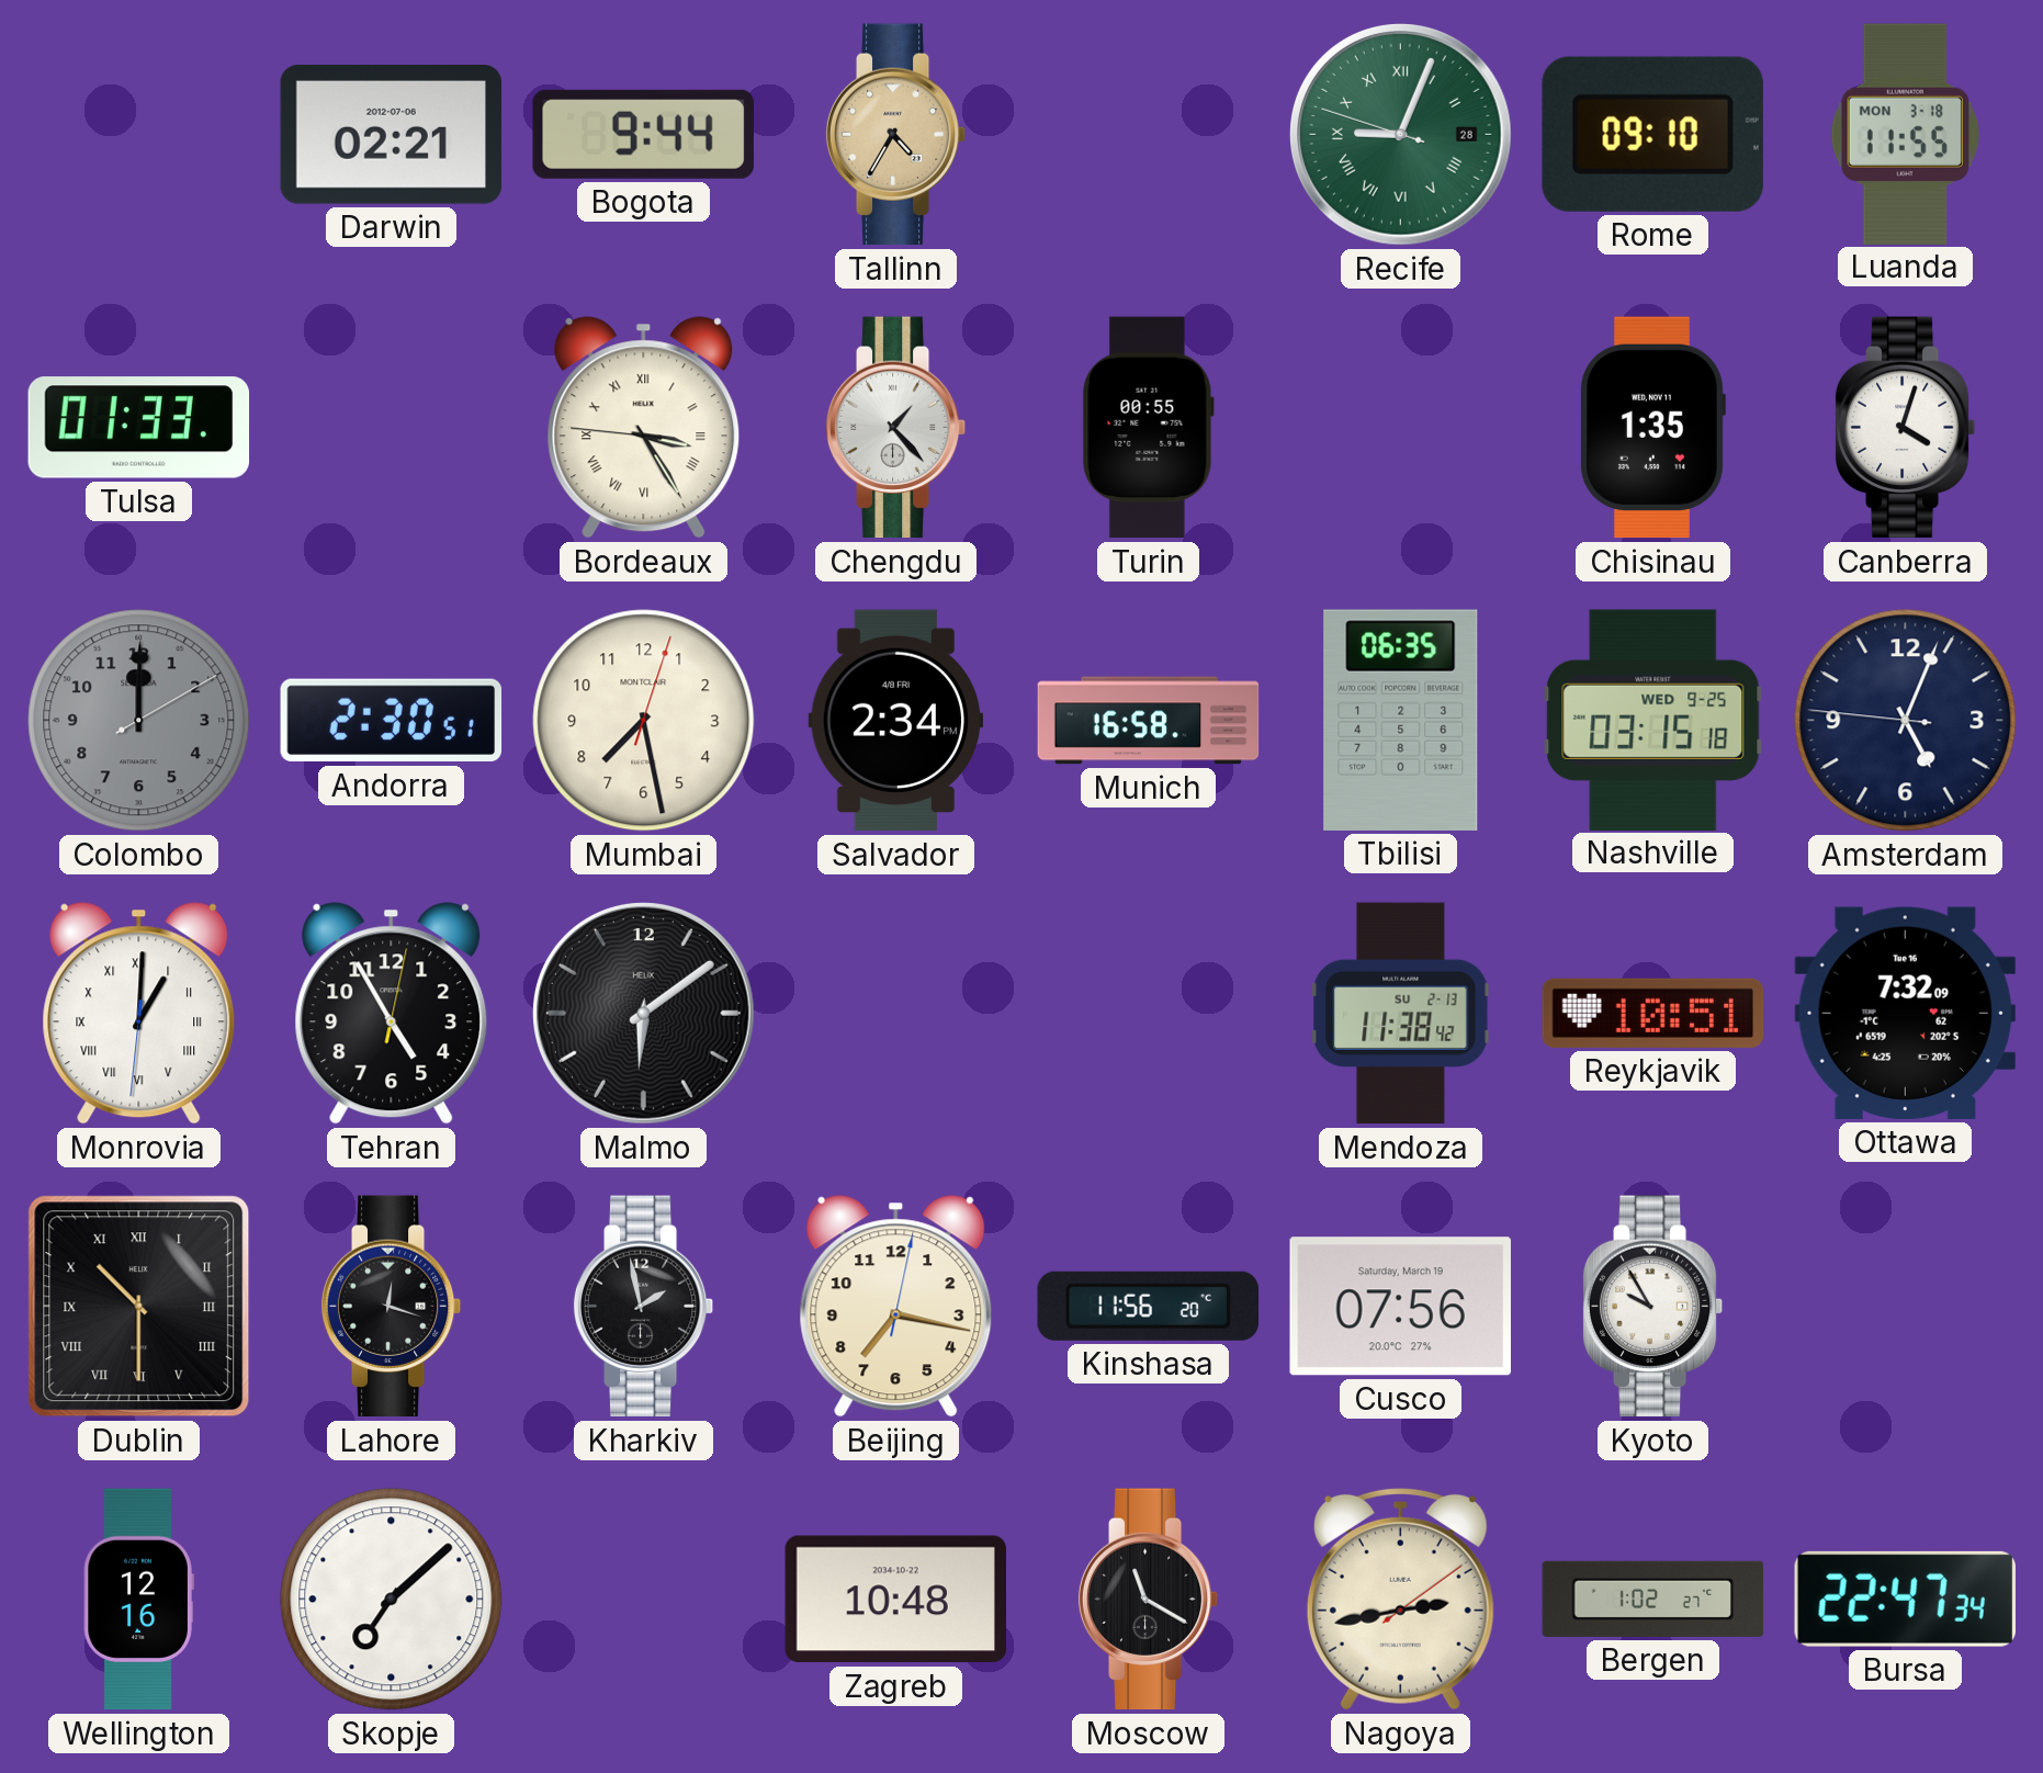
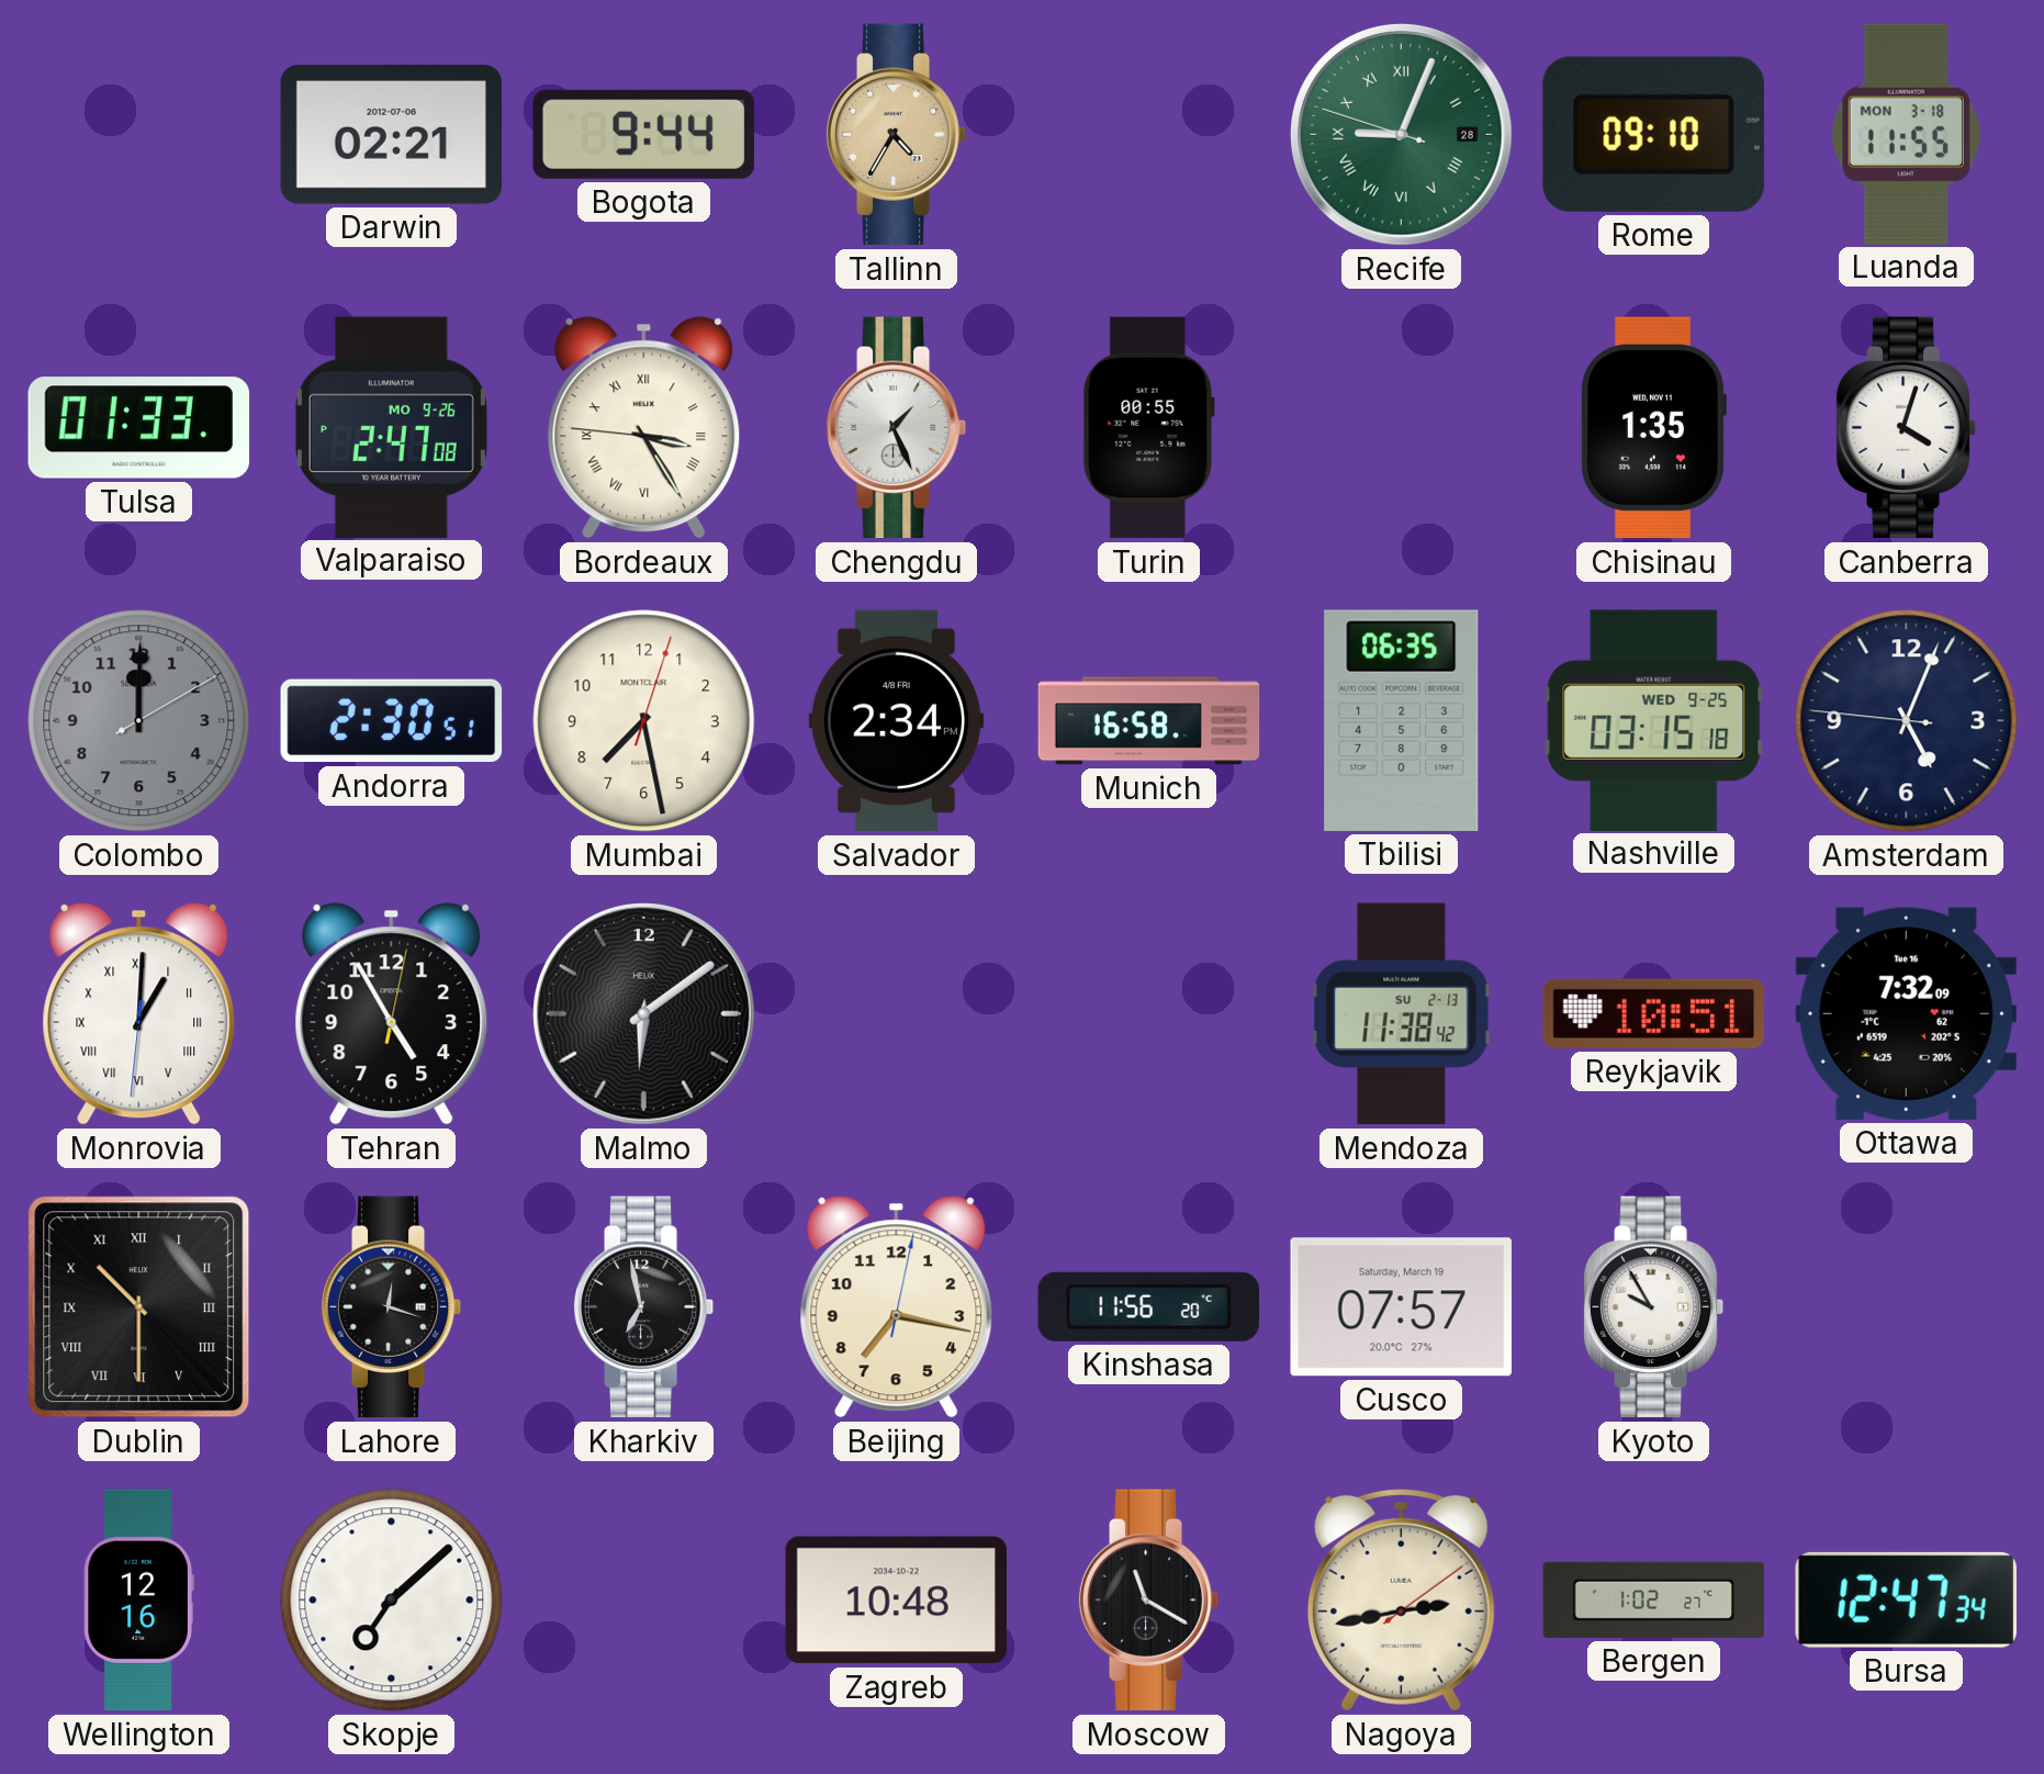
Valparaiso: none -> 2:47 (391, 427)
Chengdu: 1:23 -> 1:26 (897, 428)
Kharkiv: 1:58 -> 6:58 (644, 1307)
Cusco: 07:56 -> 07:57 (1401, 1307)
Bursa: 22:47 -> 12:47 (1906, 1599)
